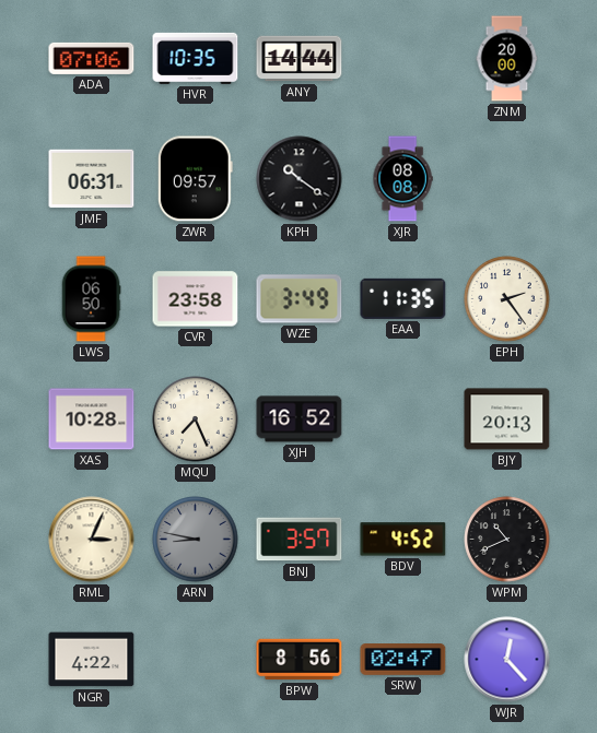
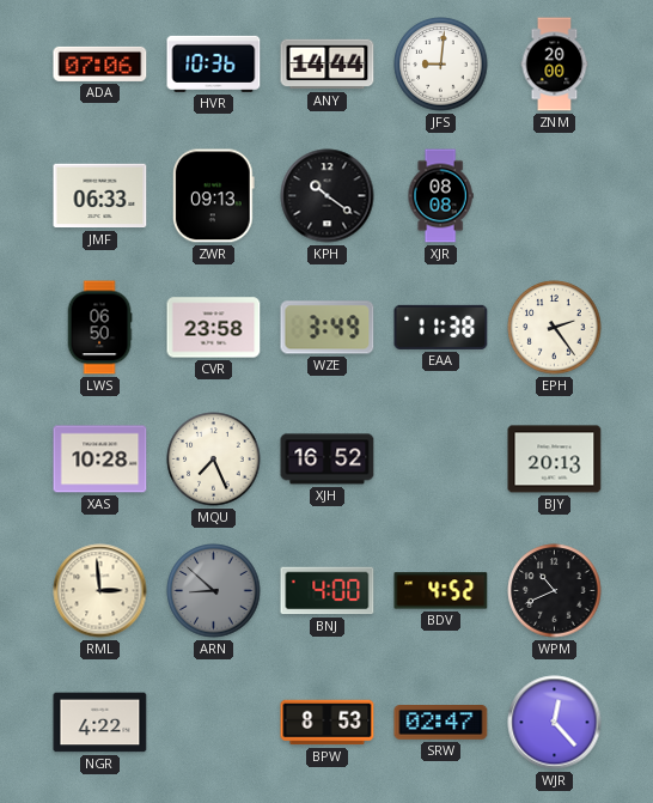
HVR: 10:35 -> 10:36 (214, 63)
JFS: none -> 9:01 (441, 65)
JMF: 06:31 -> 06:33 (100, 196)
ZWR: 09:57 -> 09:13 (213, 196)
EAA: 11:35 -> 11:38 (441, 327)
RML: 3:04 -> 2:59 (100, 591)
ARN: 8:47 -> 8:52 (214, 591)
BNJ: 3:57 -> 4:00 (328, 591)
BPW: 8:56 -> 8:53 (328, 723)
